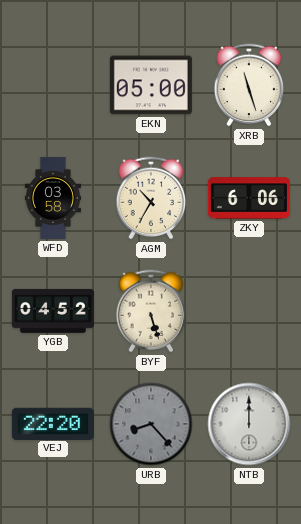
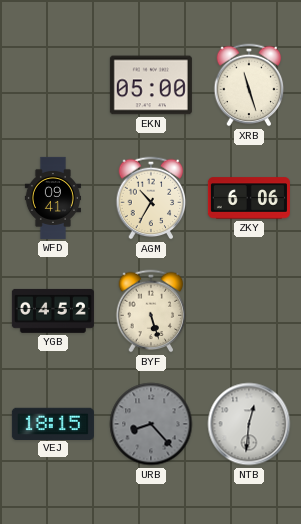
WFD: 03:58 -> 09:41 (52, 198)
VEJ: 22:20 -> 18:15 (53, 423)
NTB: 12:00 -> 12:31 (249, 424)
